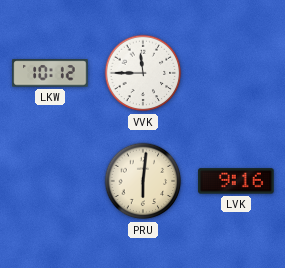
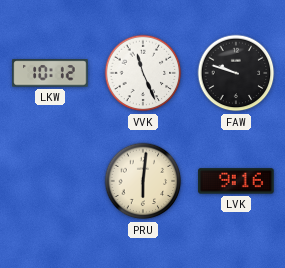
VVK: 11:45 -> 11:26 (143, 73)
FAW: none -> 9:48 (236, 73)
